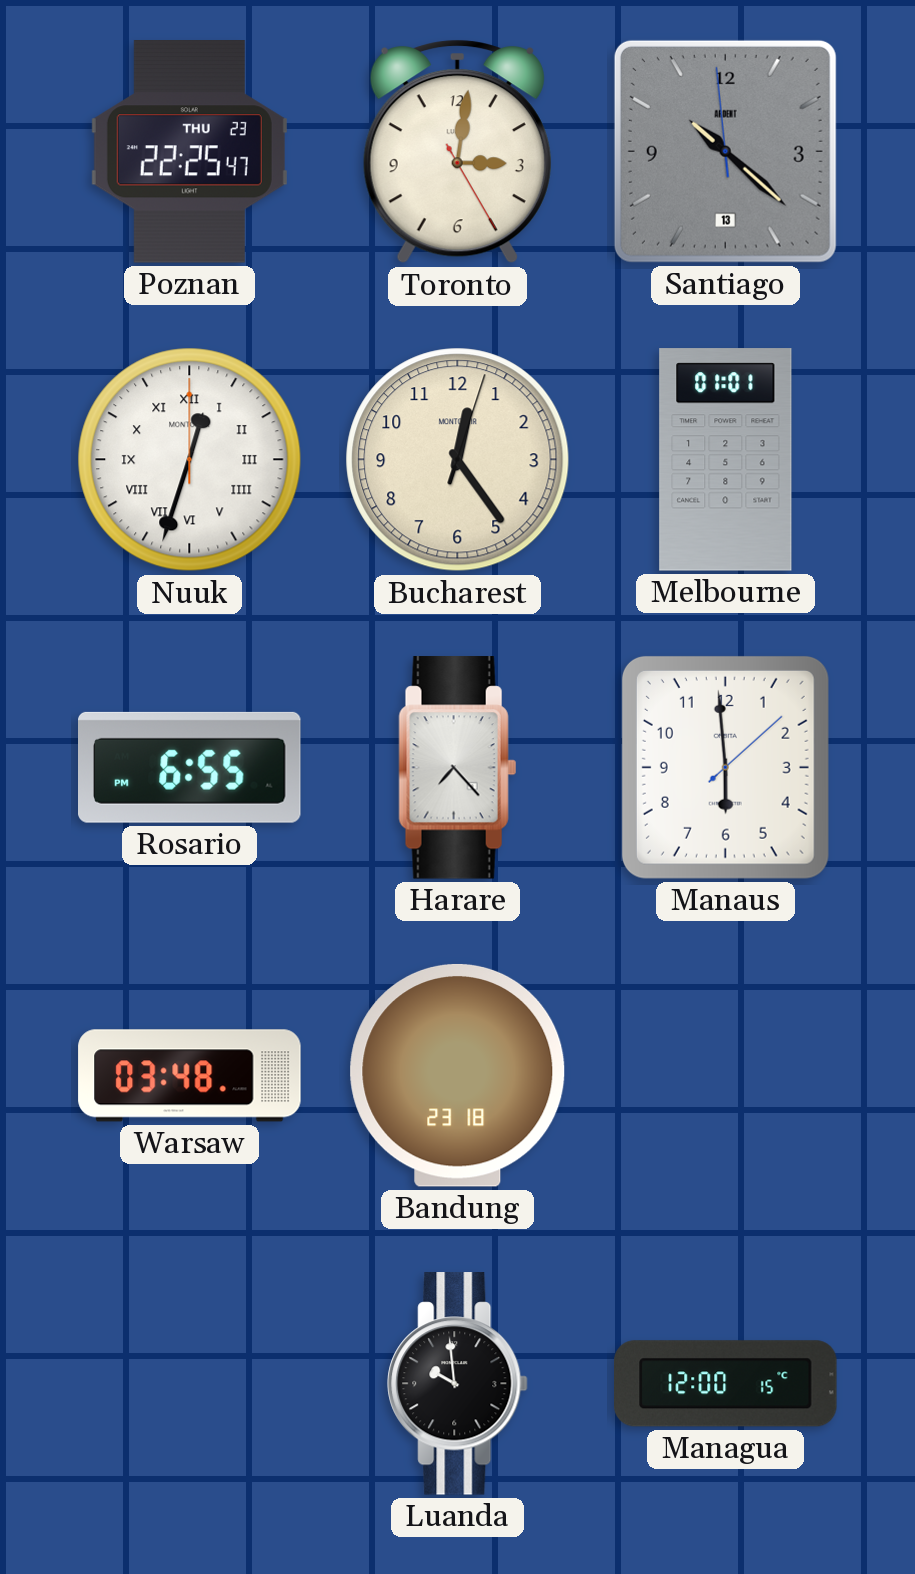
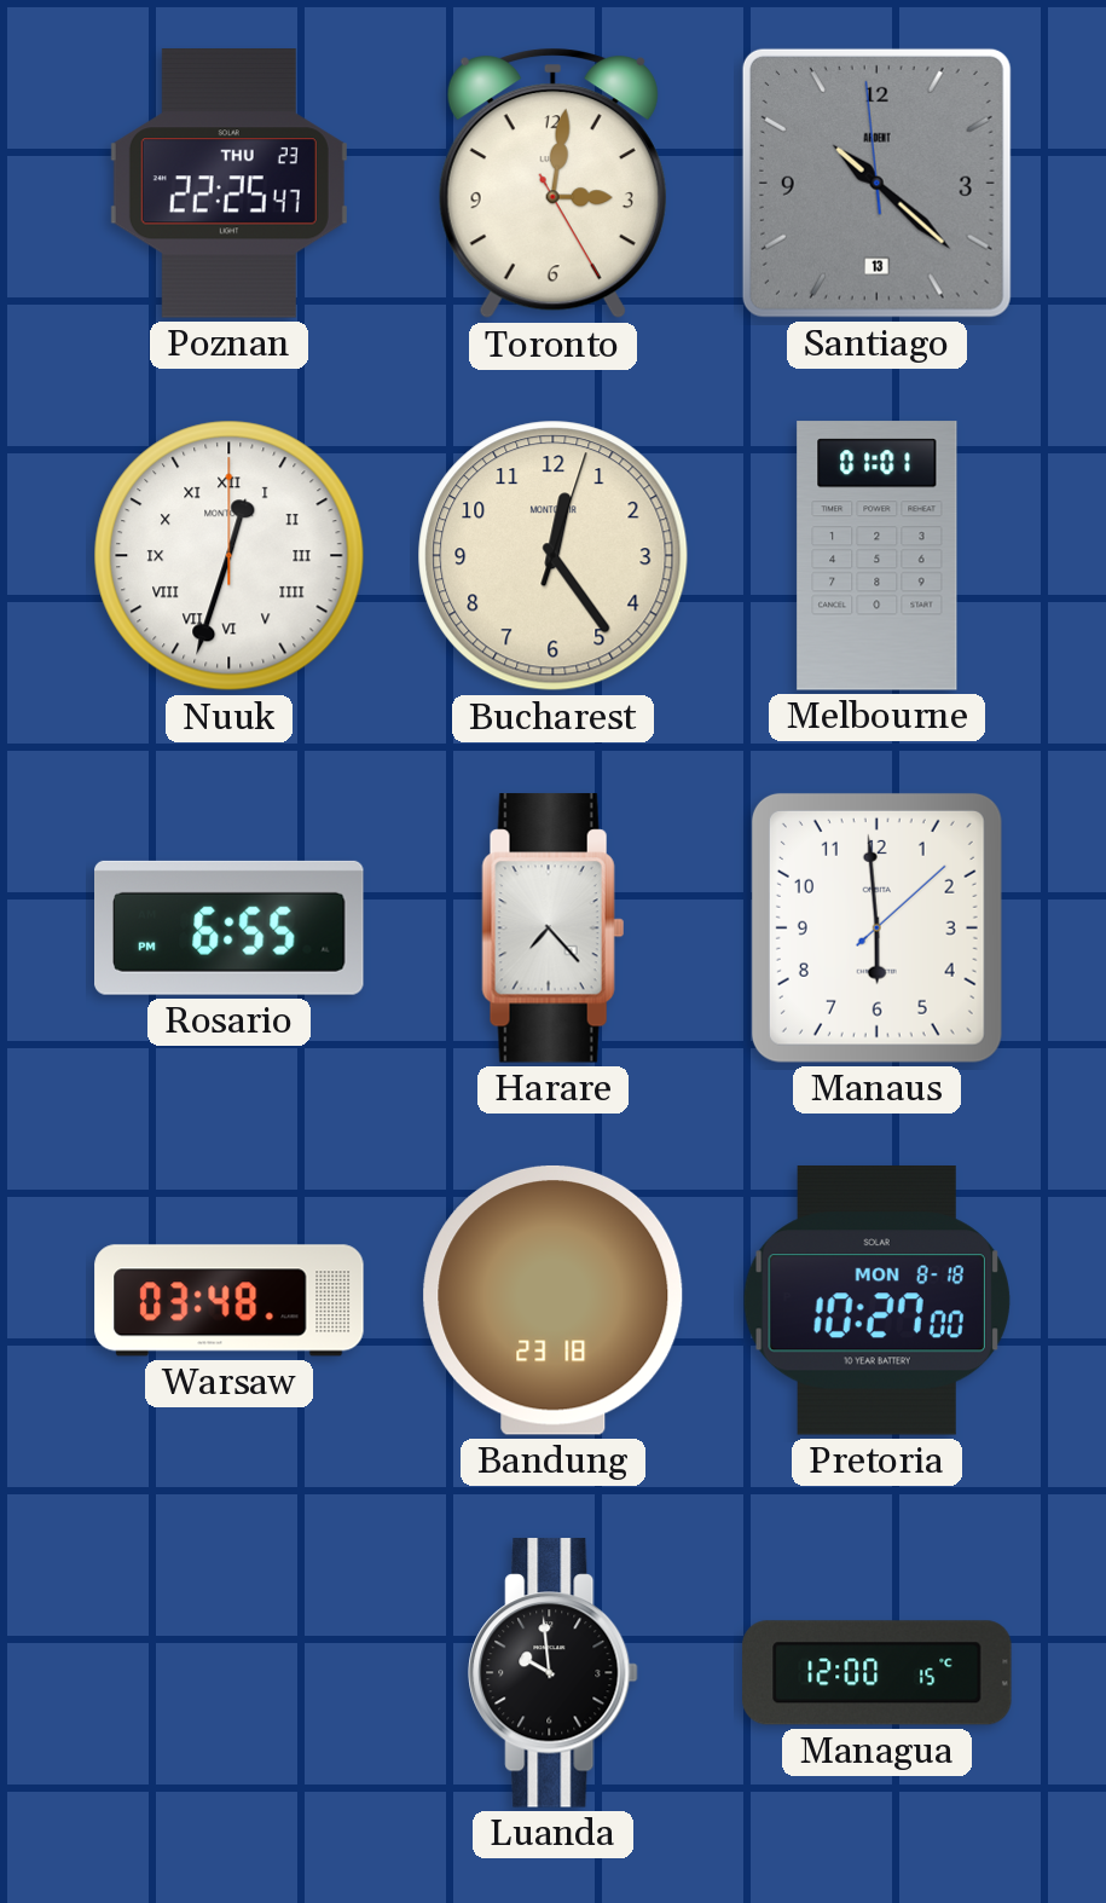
Pretoria: none -> 10:27 (876, 1301)
